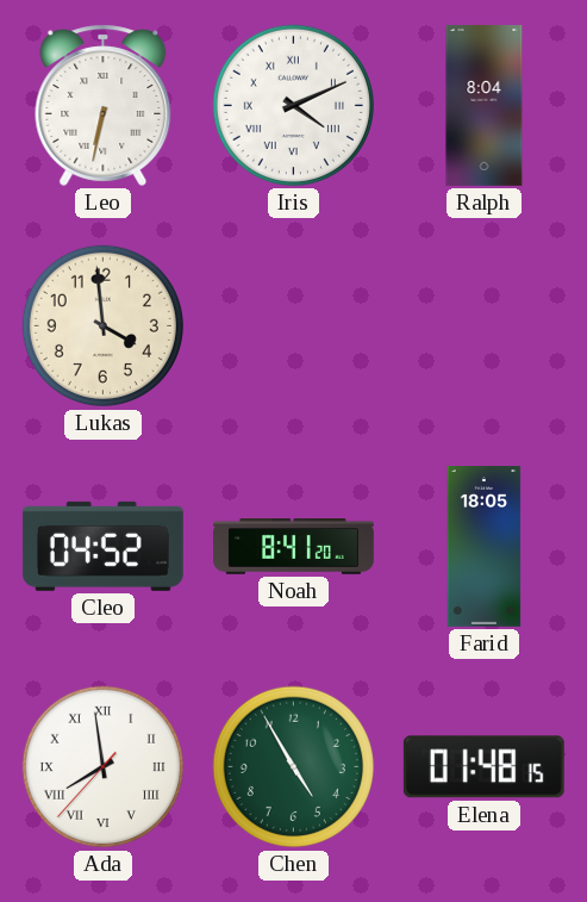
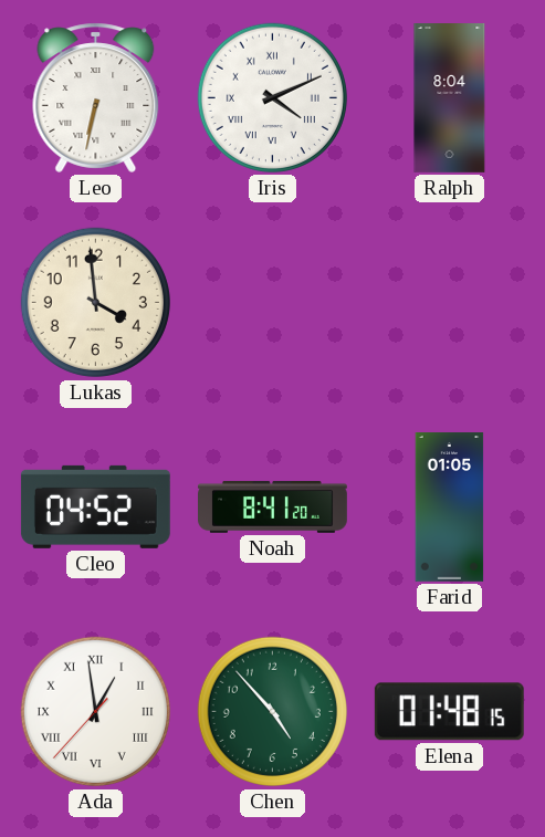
Farid: 18:05 -> 01:05 (450, 508)
Ada: 7:58 -> 12:58 (95, 711)
Chen: 4:55 -> 4:53 (272, 711)
